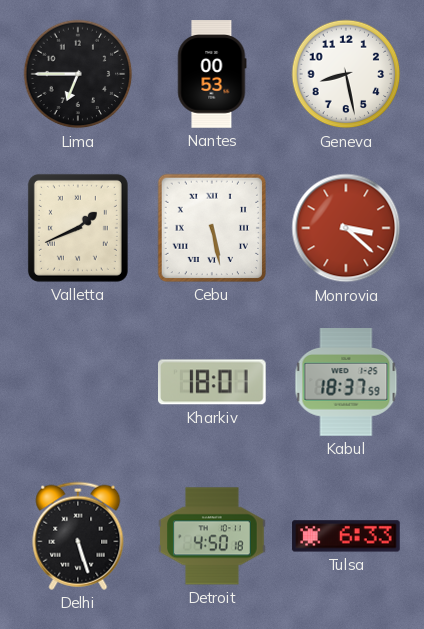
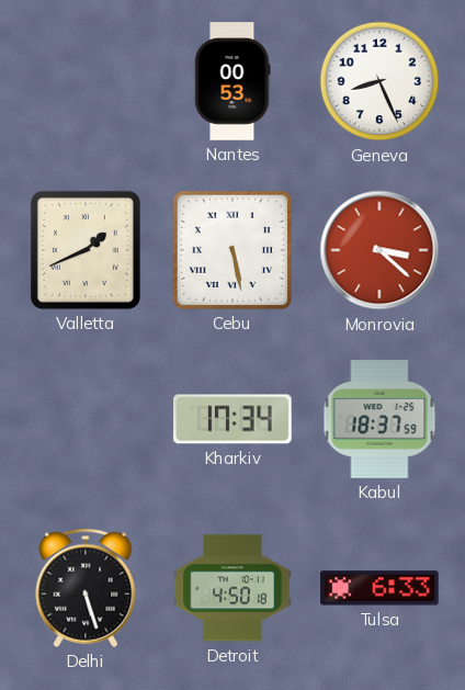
Lima: 6:45 -> none (78, 74)
Geneva: 8:28 -> 8:26 (379, 81)
Kharkiv: 18:01 -> 17:34 (234, 419)
